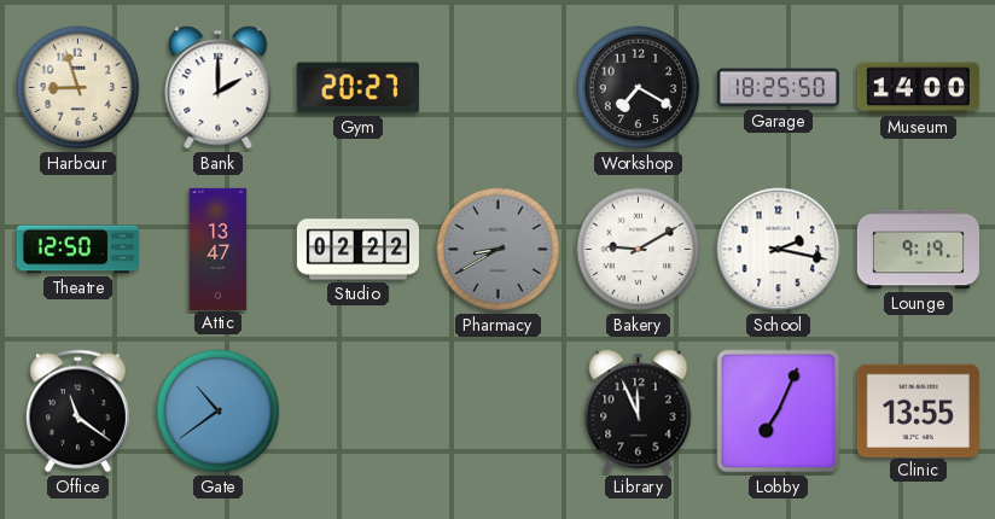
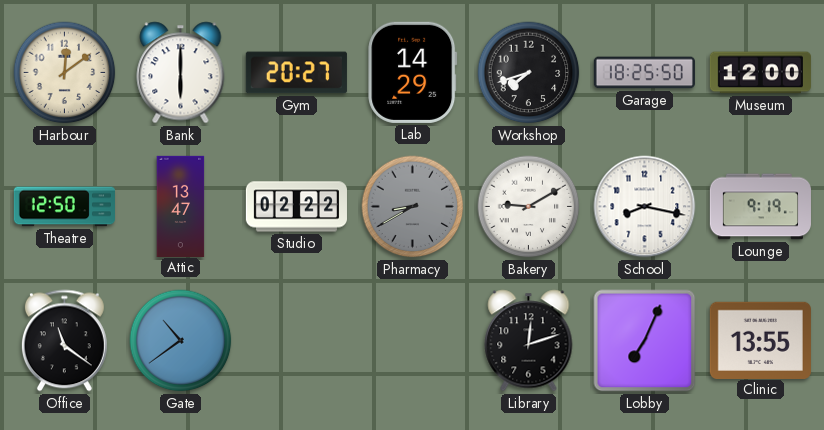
Harbour: 8:57 -> 12:09 (65, 73)
Bank: 2:00 -> 6:00 (181, 73)
Lab: none -> 14:29 (413, 72)
Workshop: 7:20 -> 7:42 (529, 73)
Museum: 14:00 -> 12:00 (760, 73)
School: 2:17 -> 8:17 (645, 207)
Library: 11:56 -> 12:12 (529, 341)
